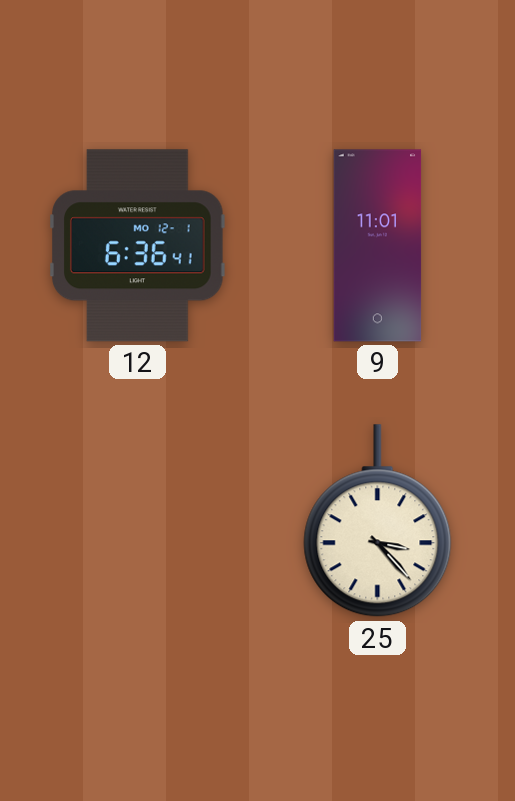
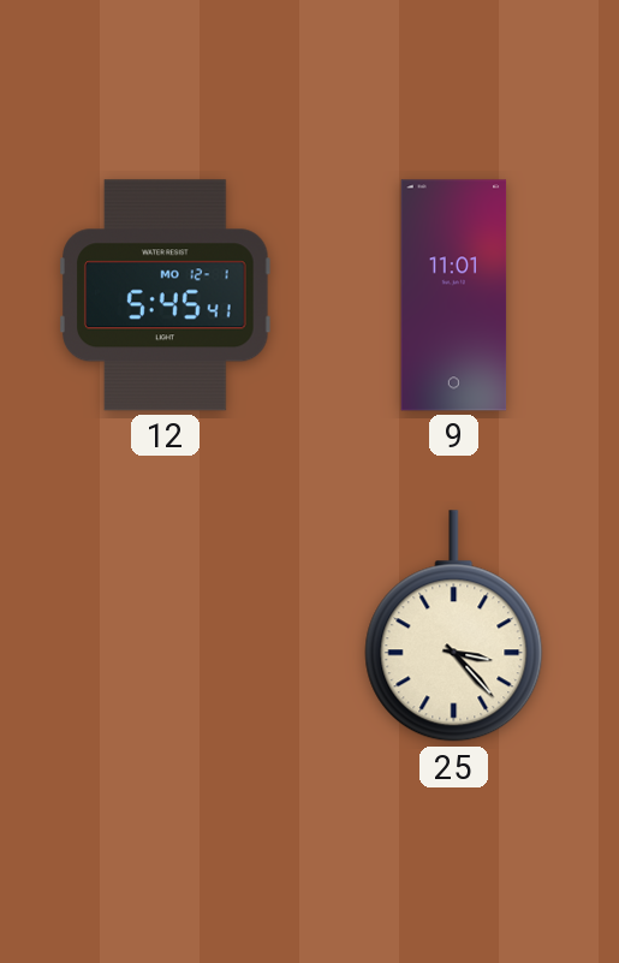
12: 6:36 -> 5:45 (166, 296)
